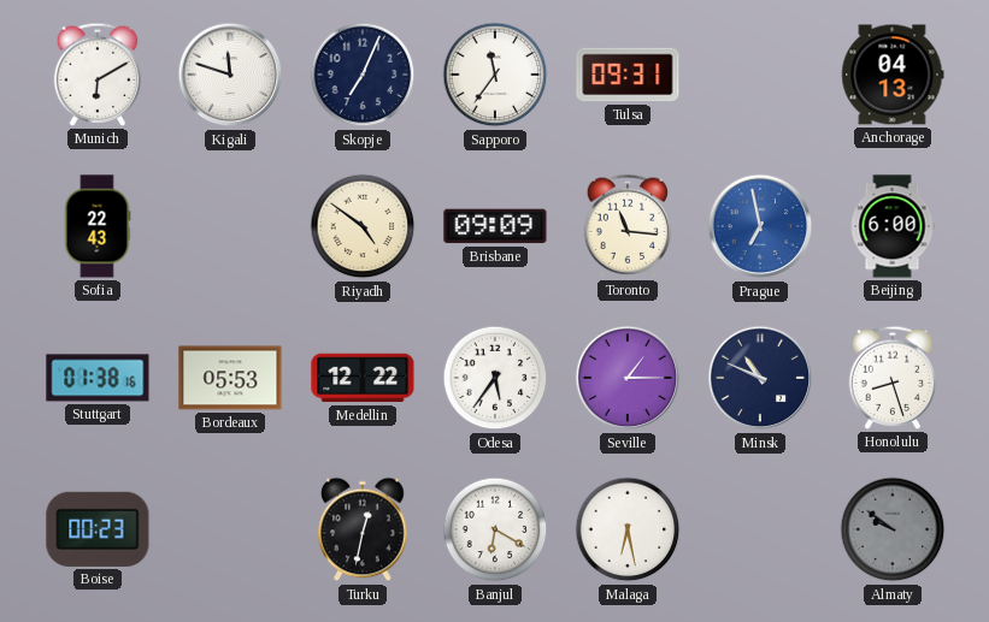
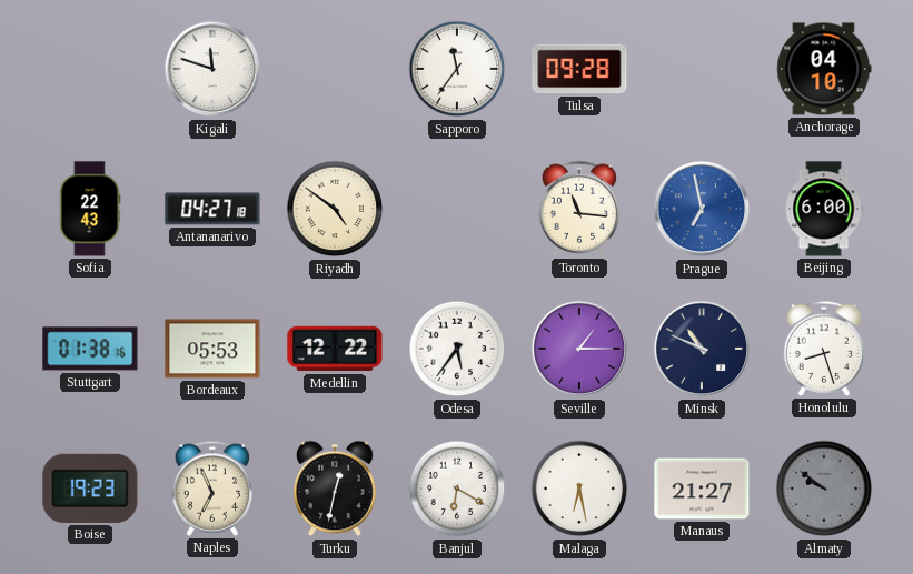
Munich: 6:10 -> none (98, 75)
Skopje: 7:04 -> none (363, 75)
Tulsa: 09:31 -> 09:28 (579, 69)
Anchorage: 04:13 -> 04:10 (824, 69)
Antananarivo: none -> 04:27 (212, 209)
Brisbane: 09:09 -> none (495, 226)
Boise: 00:23 -> 19:23 (90, 489)
Naples: none -> 6:56 (212, 489)
Manaus: none -> 21:27 (702, 489)
